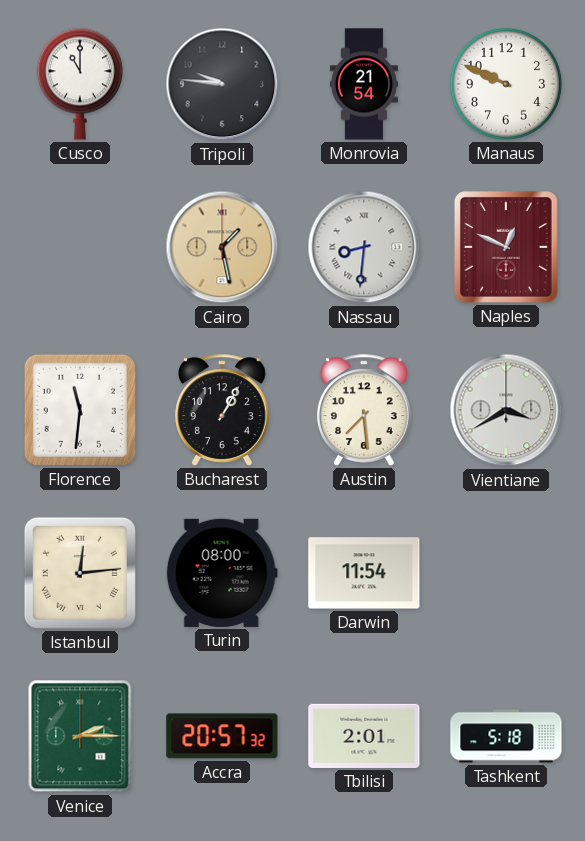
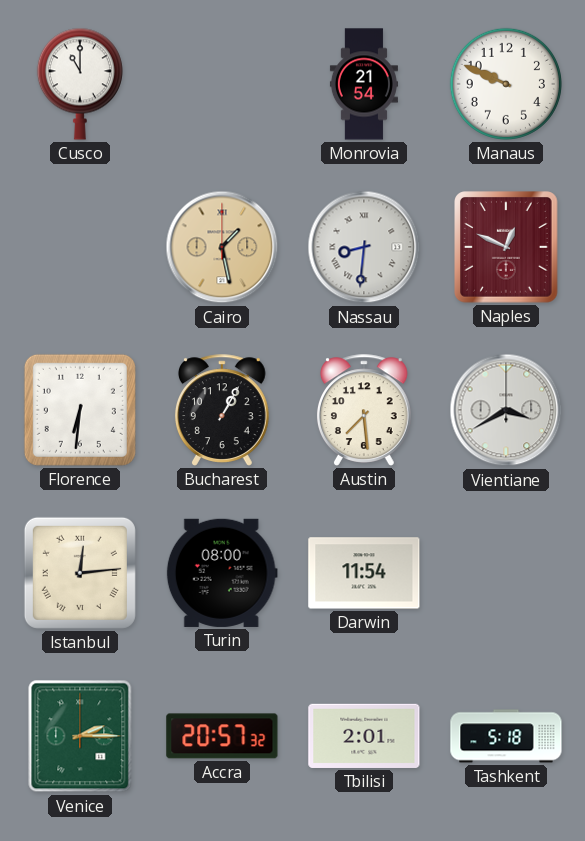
Tripoli: 9:46 -> none (222, 84)
Florence: 11:31 -> 6:31 (80, 410)
